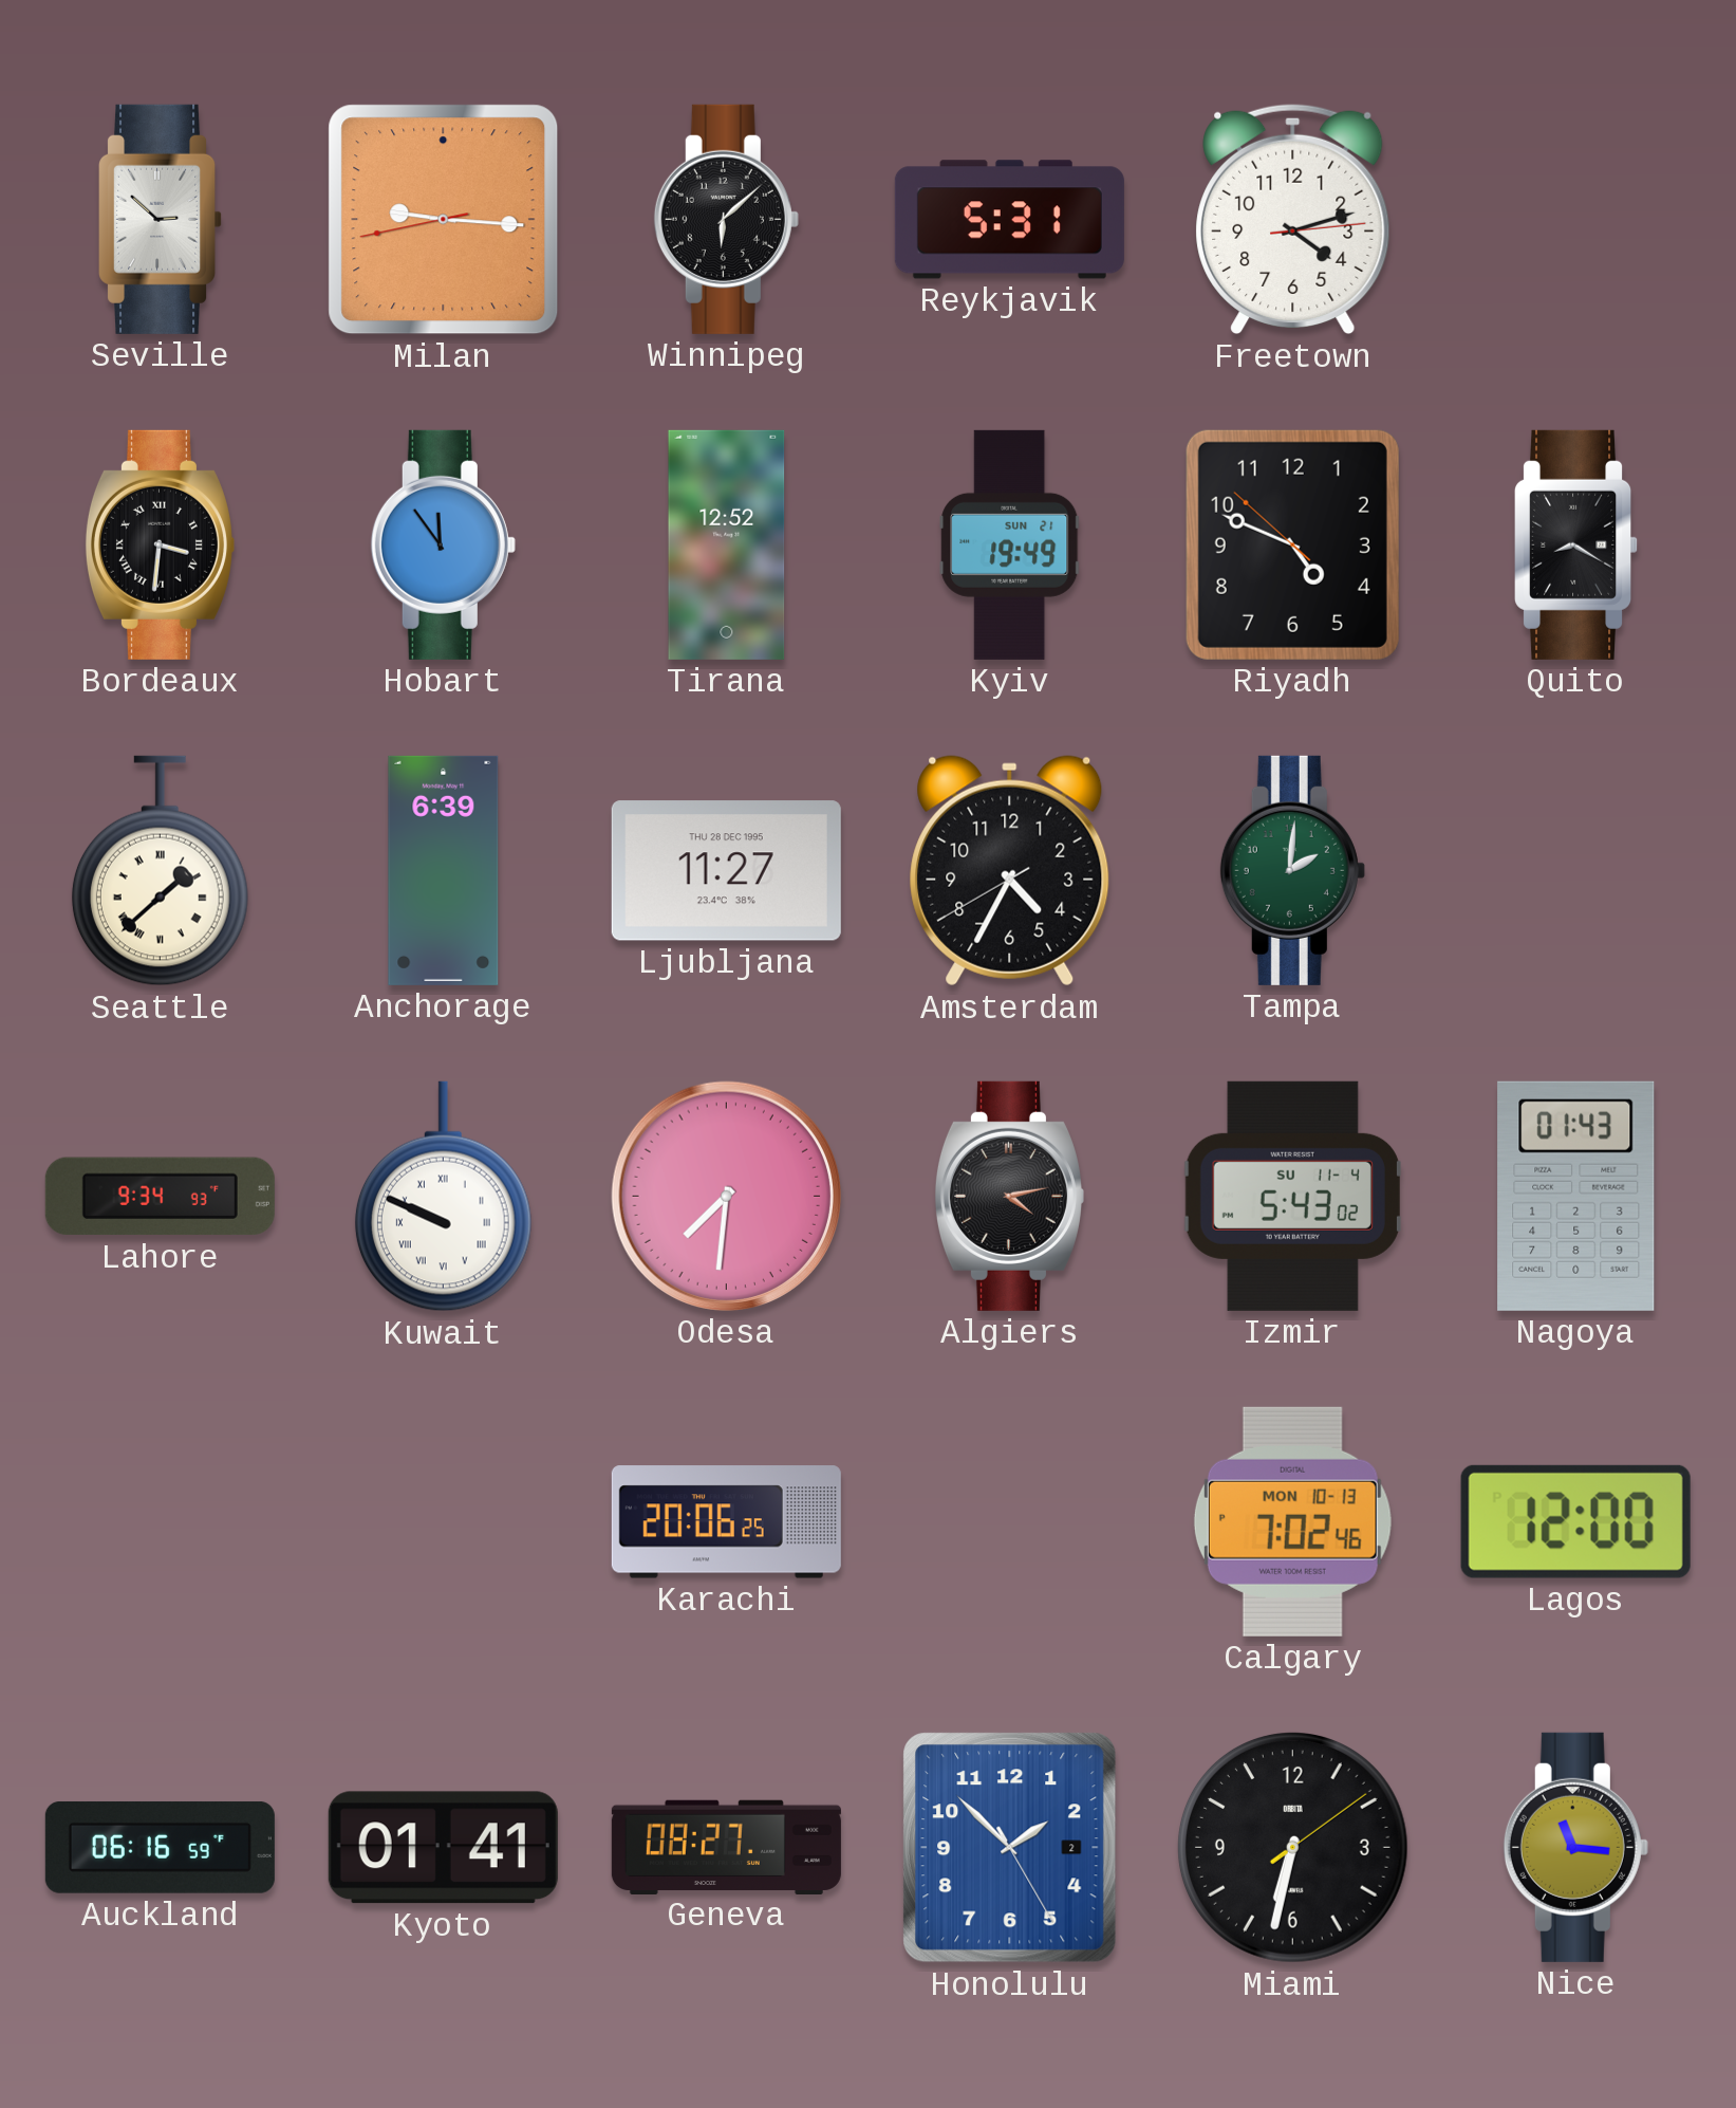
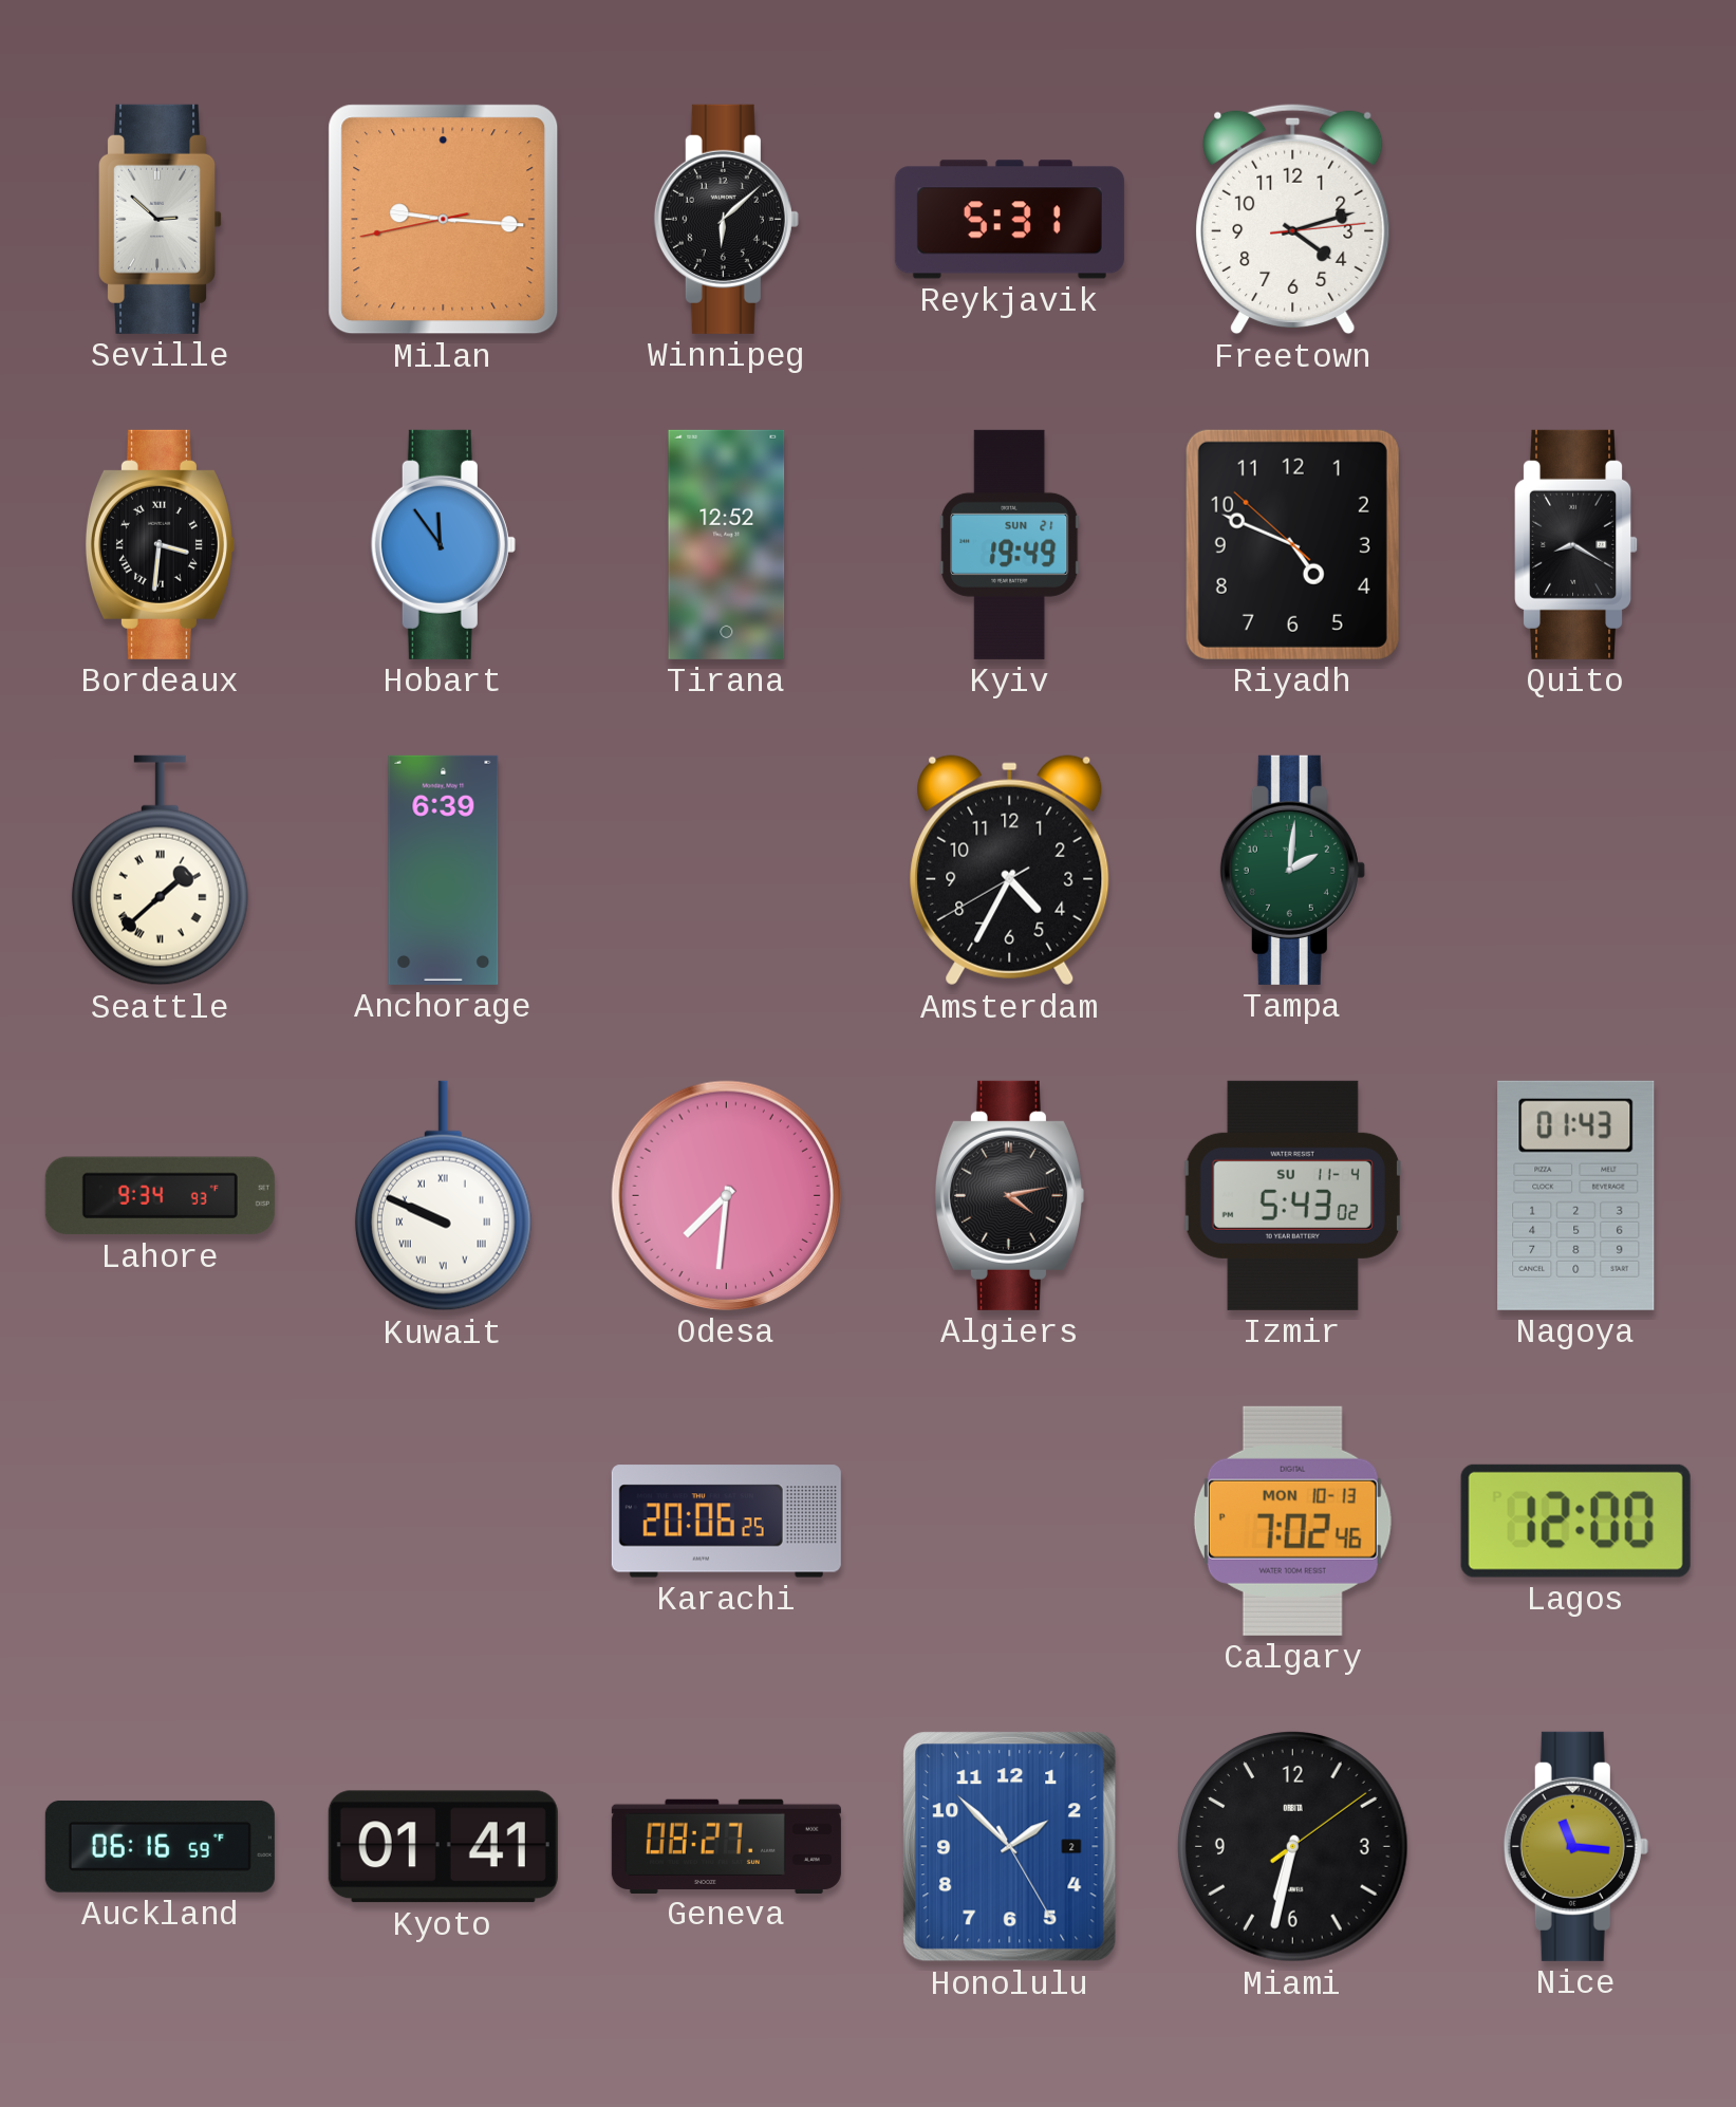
Ljubljana: 11:27 -> none (726, 871)
